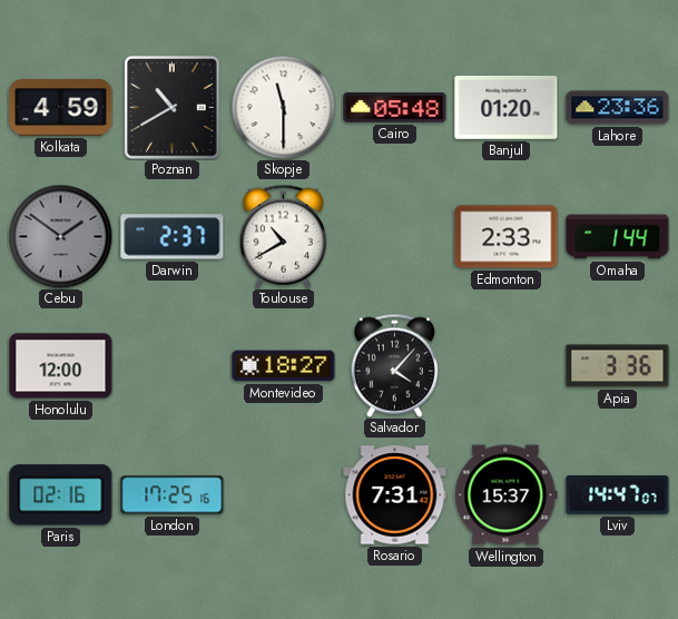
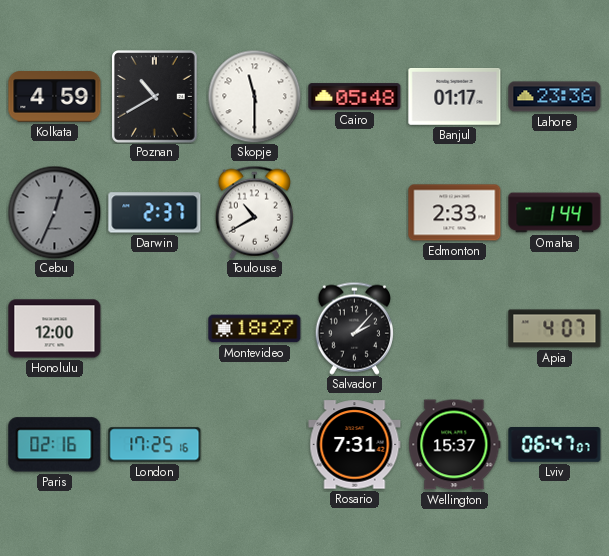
Banjul: 01:20 -> 01:17 (455, 97)
Cebu: 1:51 -> 12:34 (54, 212)
Salvador: 4:07 -> 2:07 (354, 328)
Apia: 3:36 -> 4:07 (555, 329)
Lviv: 14:47 -> 06:47 (555, 445)
